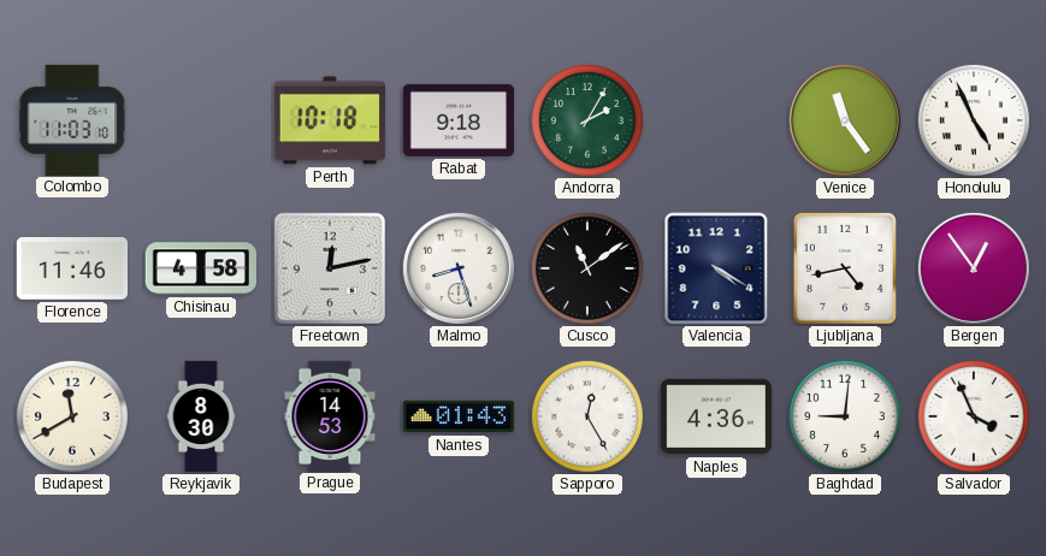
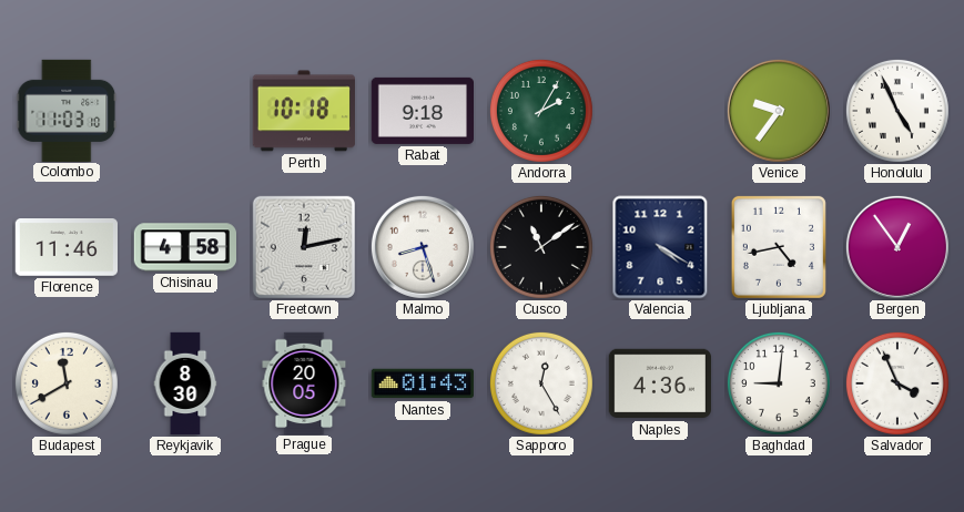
Venice: 11:24 -> 9:36 (779, 111)
Prague: 14:53 -> 20:05 (304, 382)
